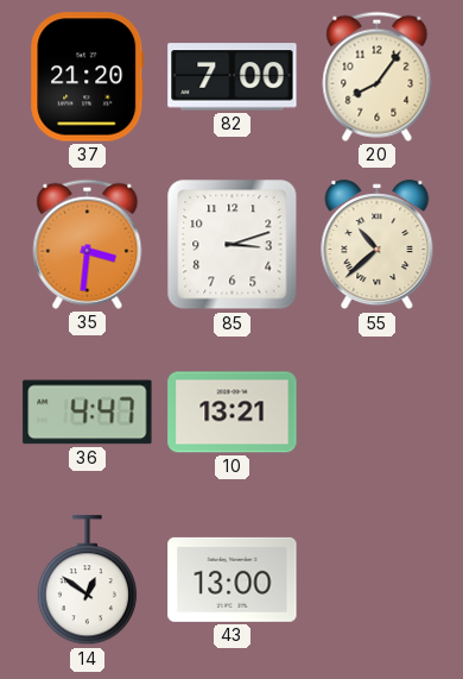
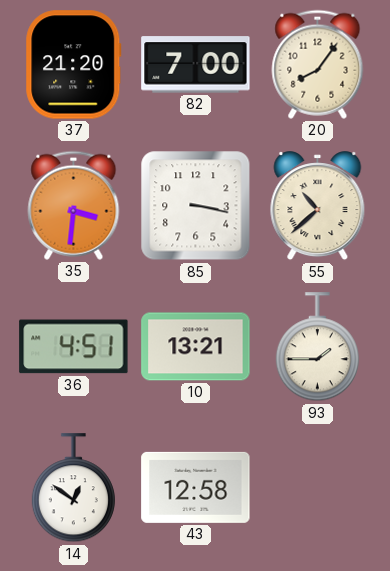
85: 3:12 -> 3:17 (196, 206)
36: 4:47 -> 4:51 (74, 347)
93: none -> 1:45 (317, 347)
43: 13:00 -> 12:58 (196, 487)
